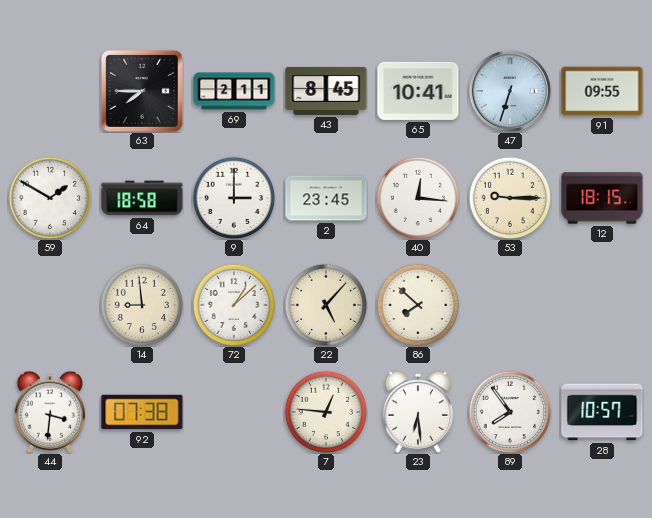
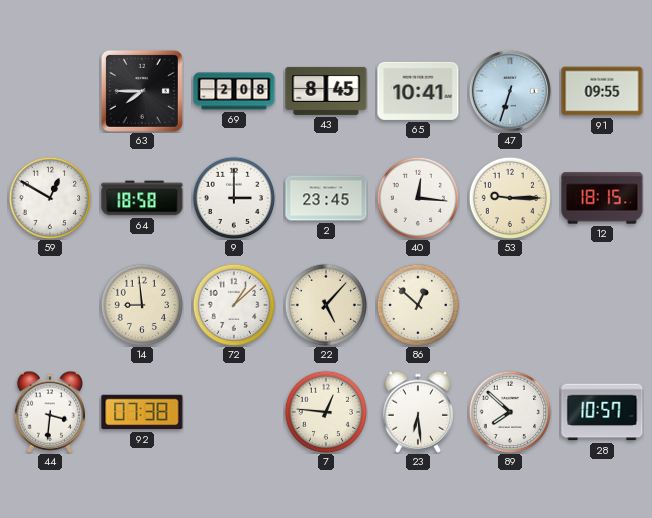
69: 2:11 -> 2:08 (234, 91)
59: 1:50 -> 12:50 (49, 197)
86: 7:52 -> 12:52 (417, 304)
89: 7:54 -> 7:52 (509, 411)
